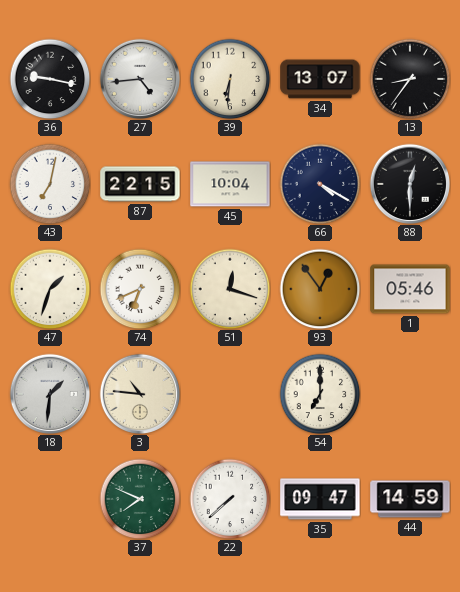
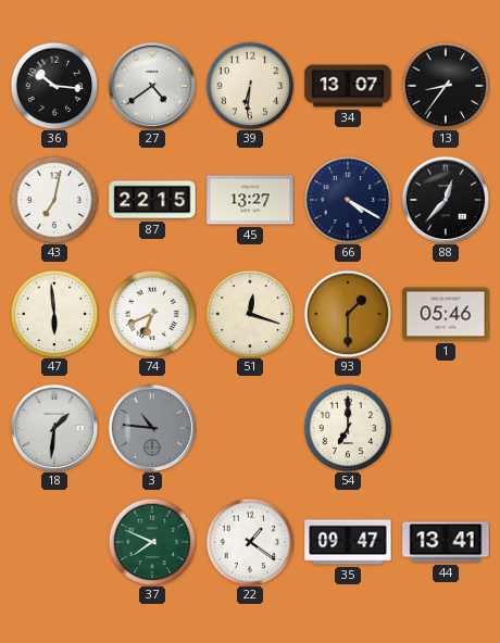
36: 9:17 -> 10:16 (54, 86)
27: 4:44 -> 4:39 (151, 85)
45: 10:04 -> 13:27 (250, 200)
88: 12:30 -> 12:37 (445, 199)
47: 1:33 -> 5:59 (54, 314)
93: 12:54 -> 1:30 (348, 314)
3 dial: cream -> grey (151, 427)
22: 7:38 -> 1:21 (250, 542)
44: 14:59 -> 13:41 (446, 542)
